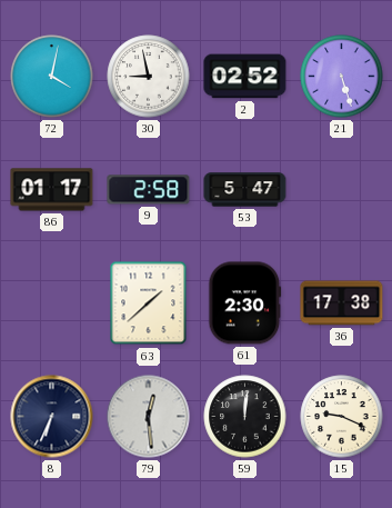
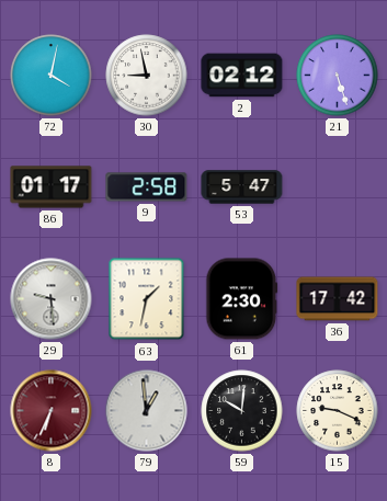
2: 02:52 -> 02:12 (242, 76)
29: none -> 9:29 (52, 299)
63: 1:38 -> 1:32 (147, 299)
36: 17:38 -> 17:42 (338, 299)
8 dial: navy -> burgundy (52, 411)
79: 12:29 -> 12:59 (147, 411)
59: 12:01 -> 10:01 (242, 411)
